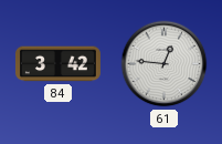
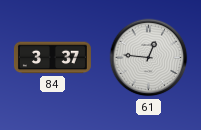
84: 3:42 -> 3:37 (52, 58)
